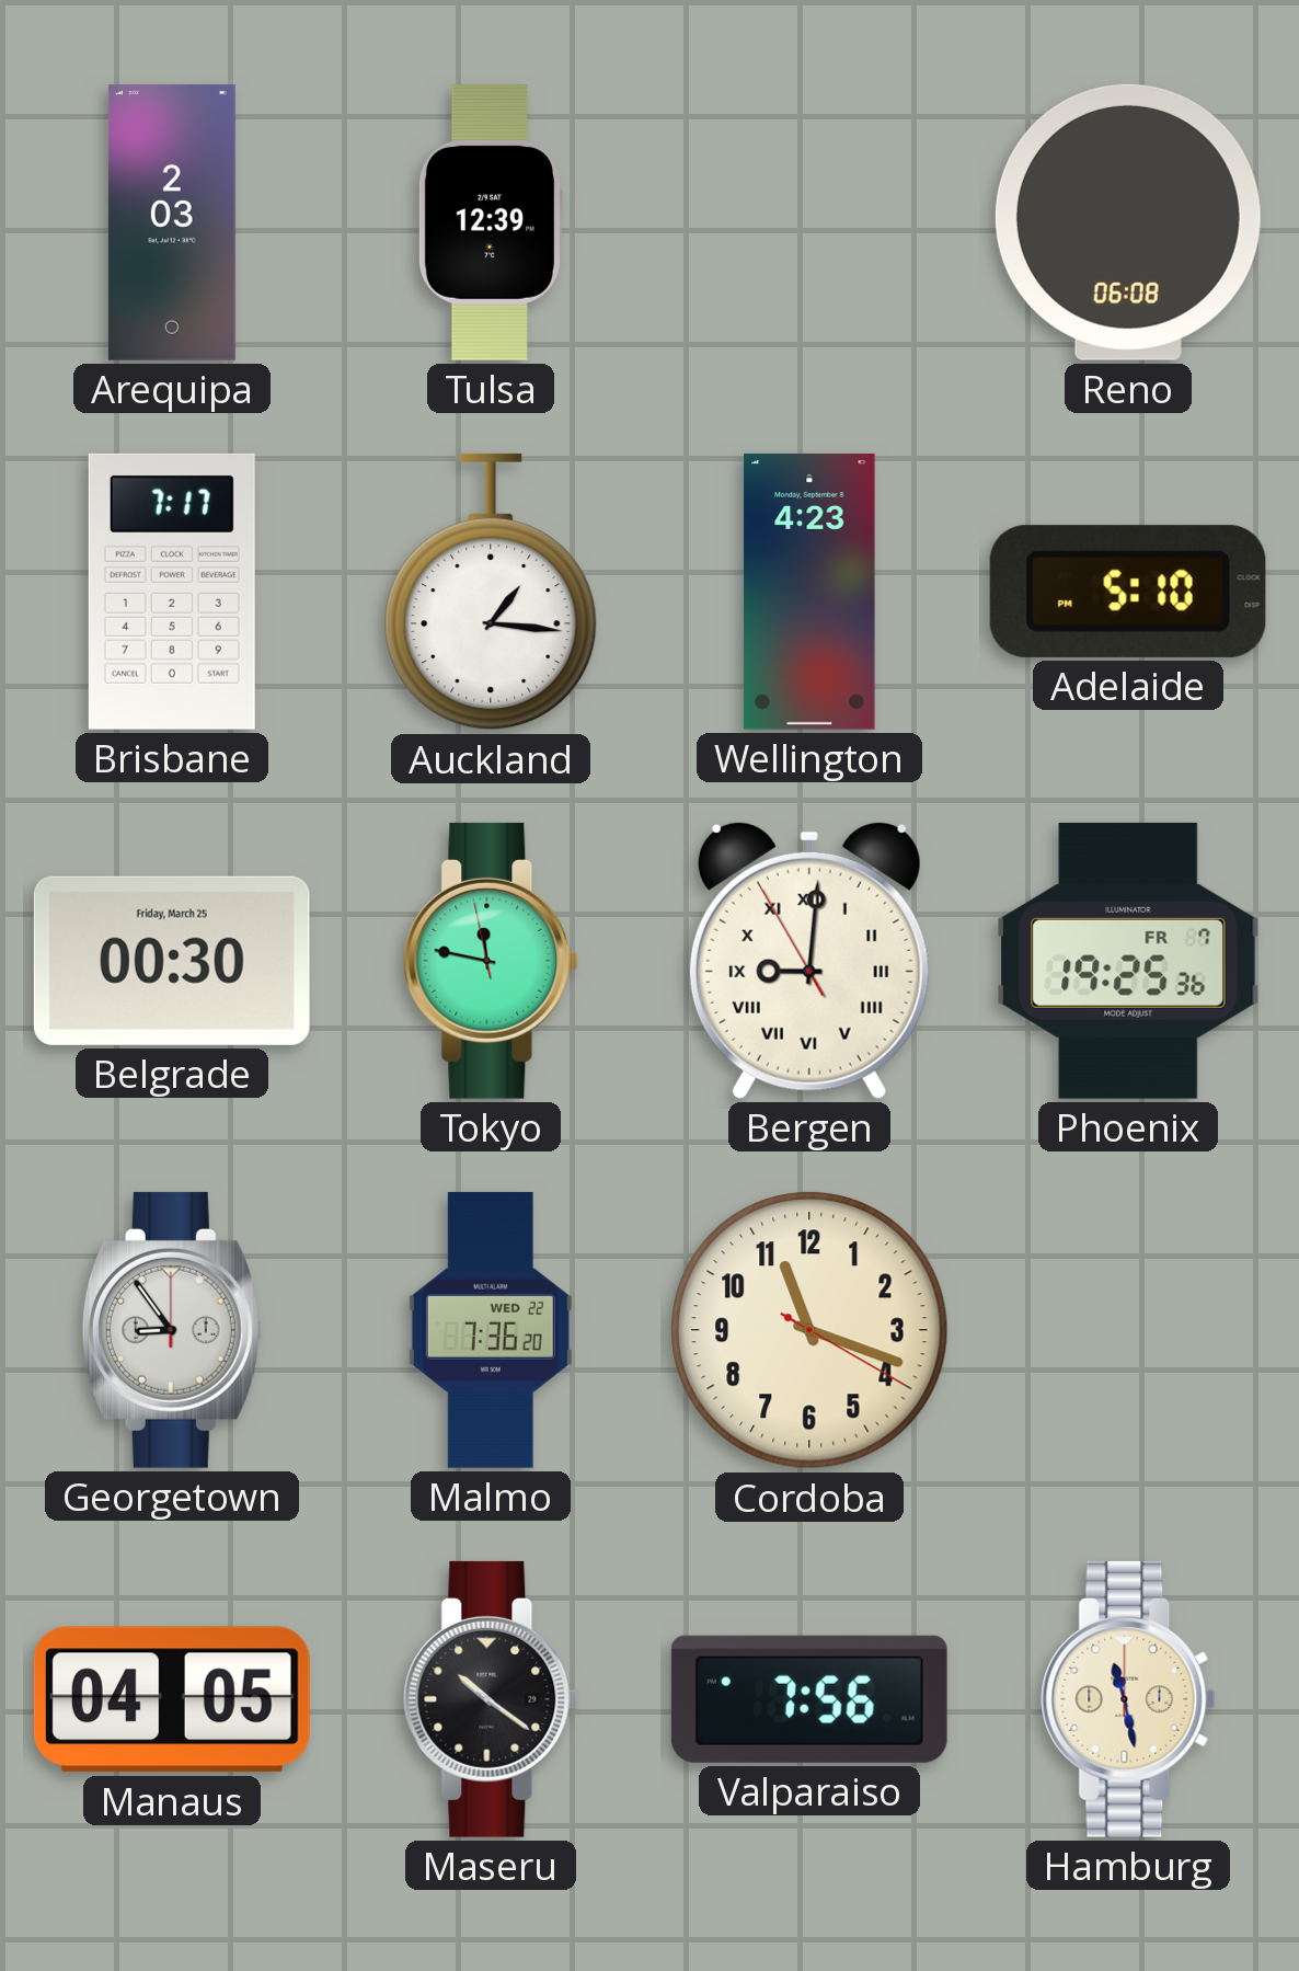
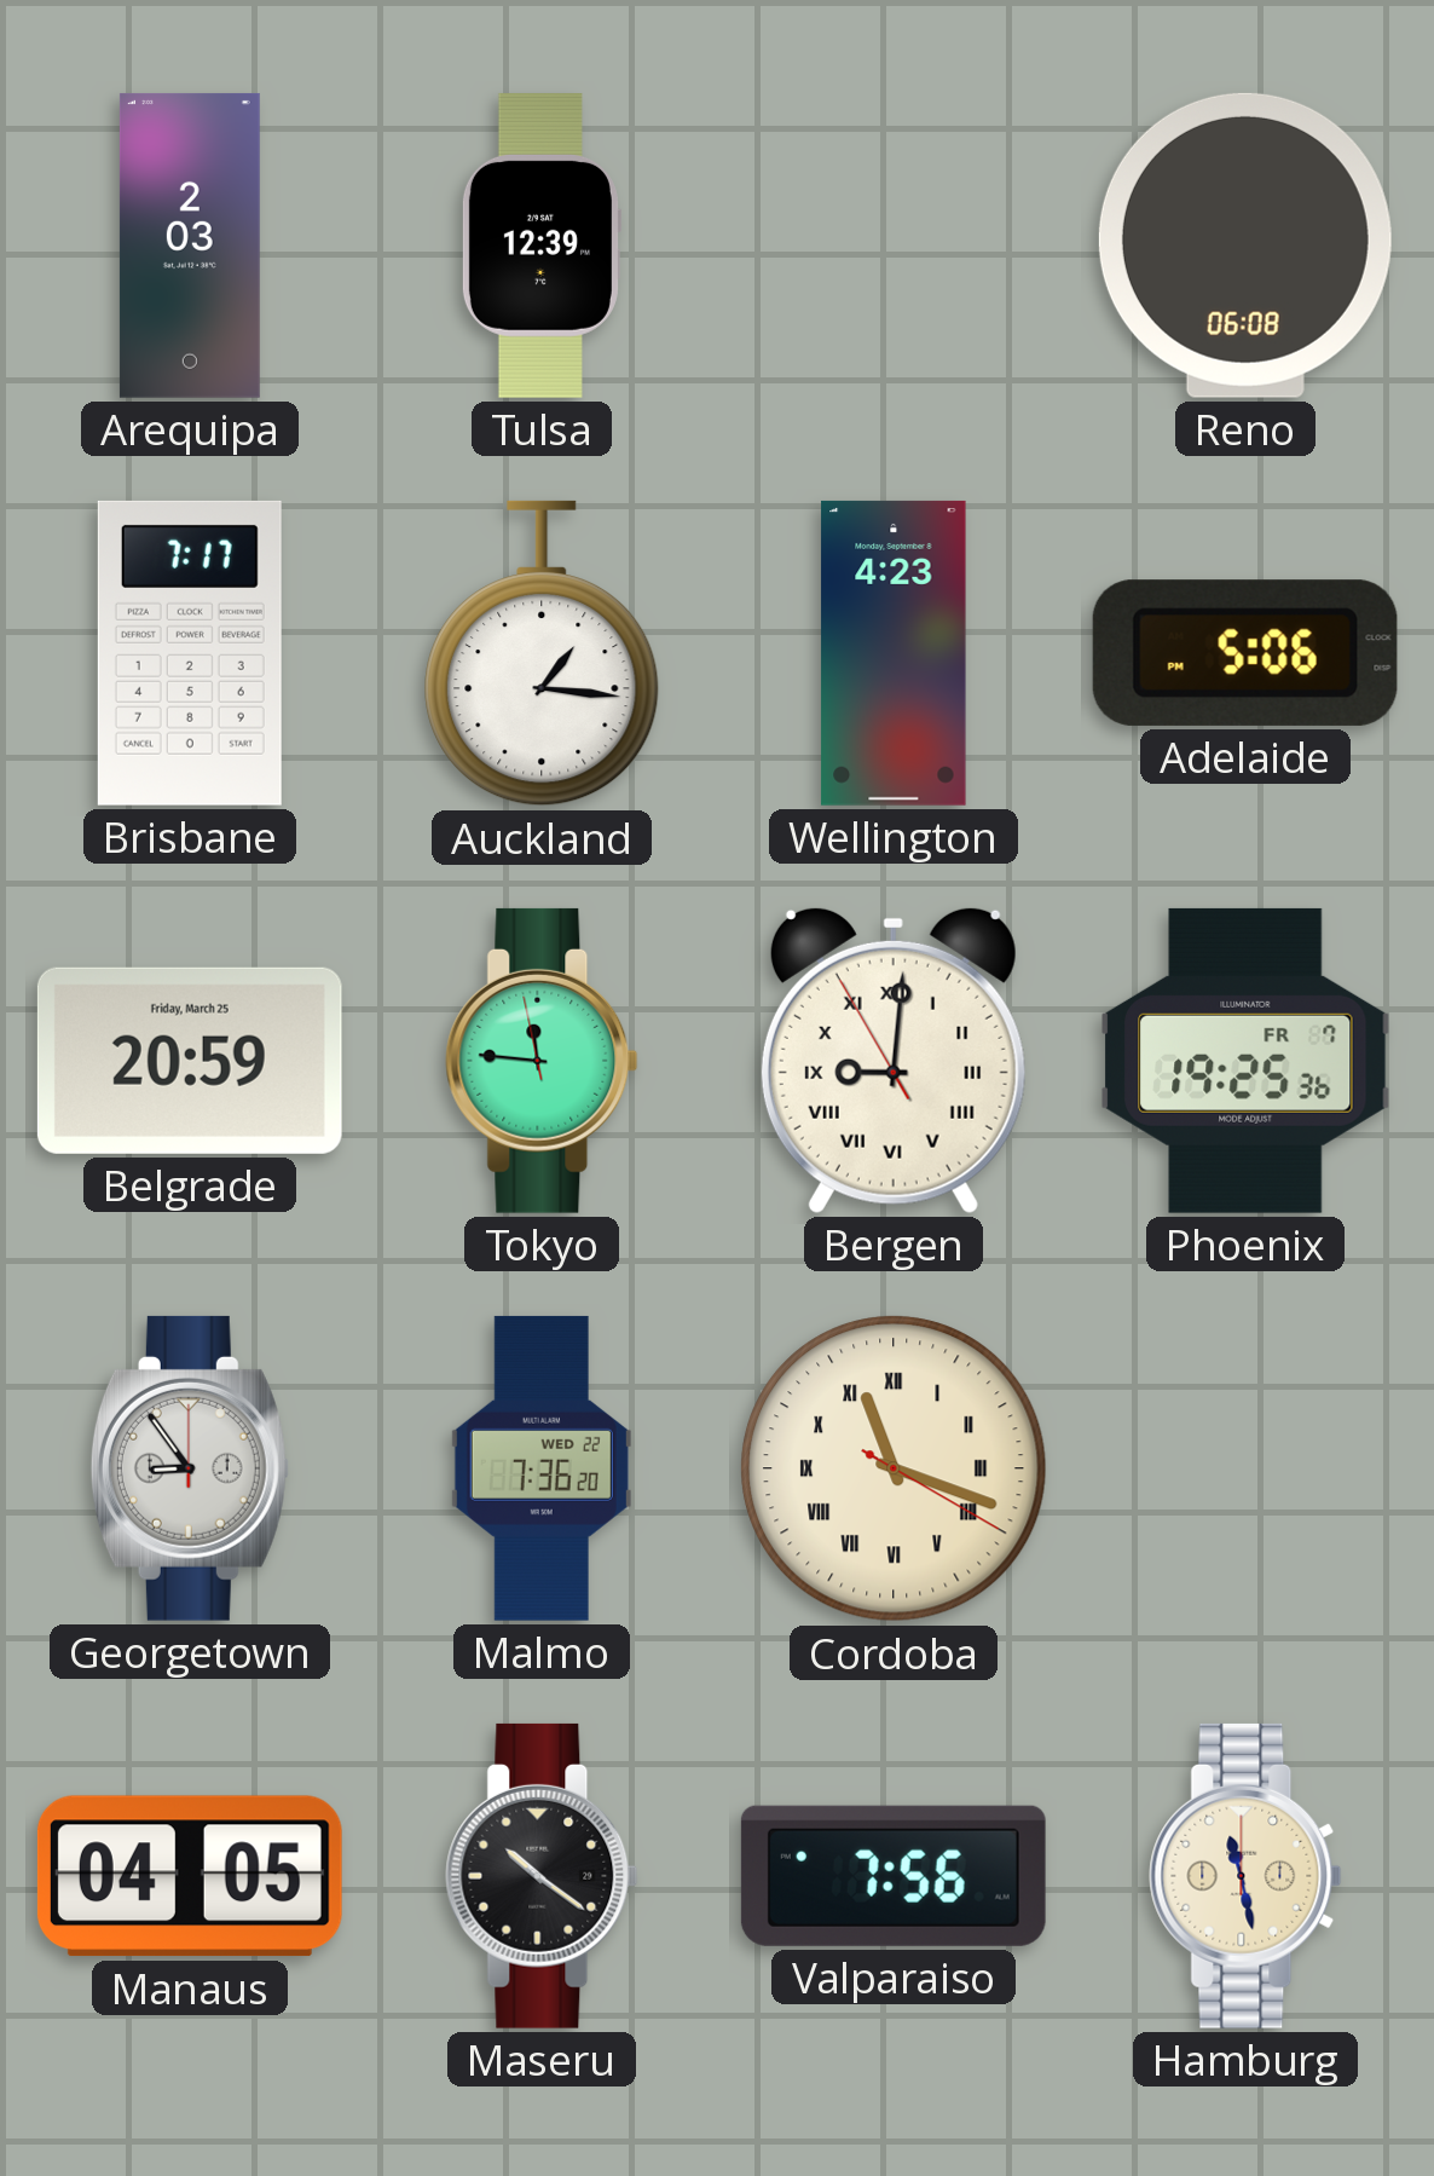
Adelaide: 5:10 -> 5:06 (1245, 653)
Belgrade: 00:30 -> 20:59 (190, 1061)
Tokyo: 11:46 -> 11:45 (542, 1061)
Cordoba numerals: Arabic -> Roman (894, 1468)
